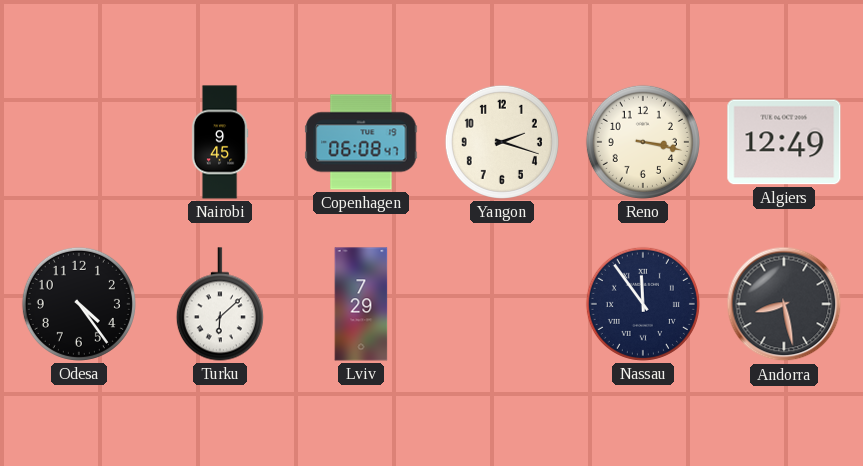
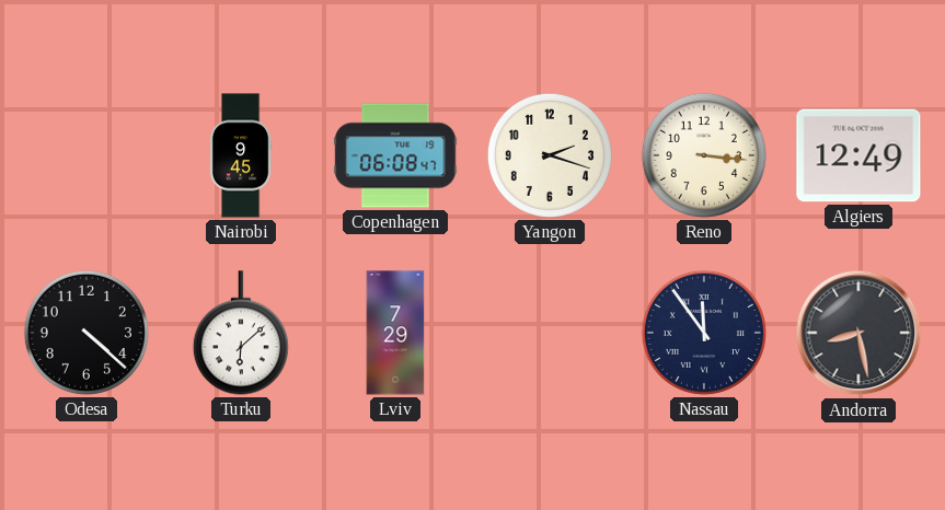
Reno: 3:17 -> 3:16 (704, 155)
Odesa: 4:24 -> 4:22 (87, 333)
